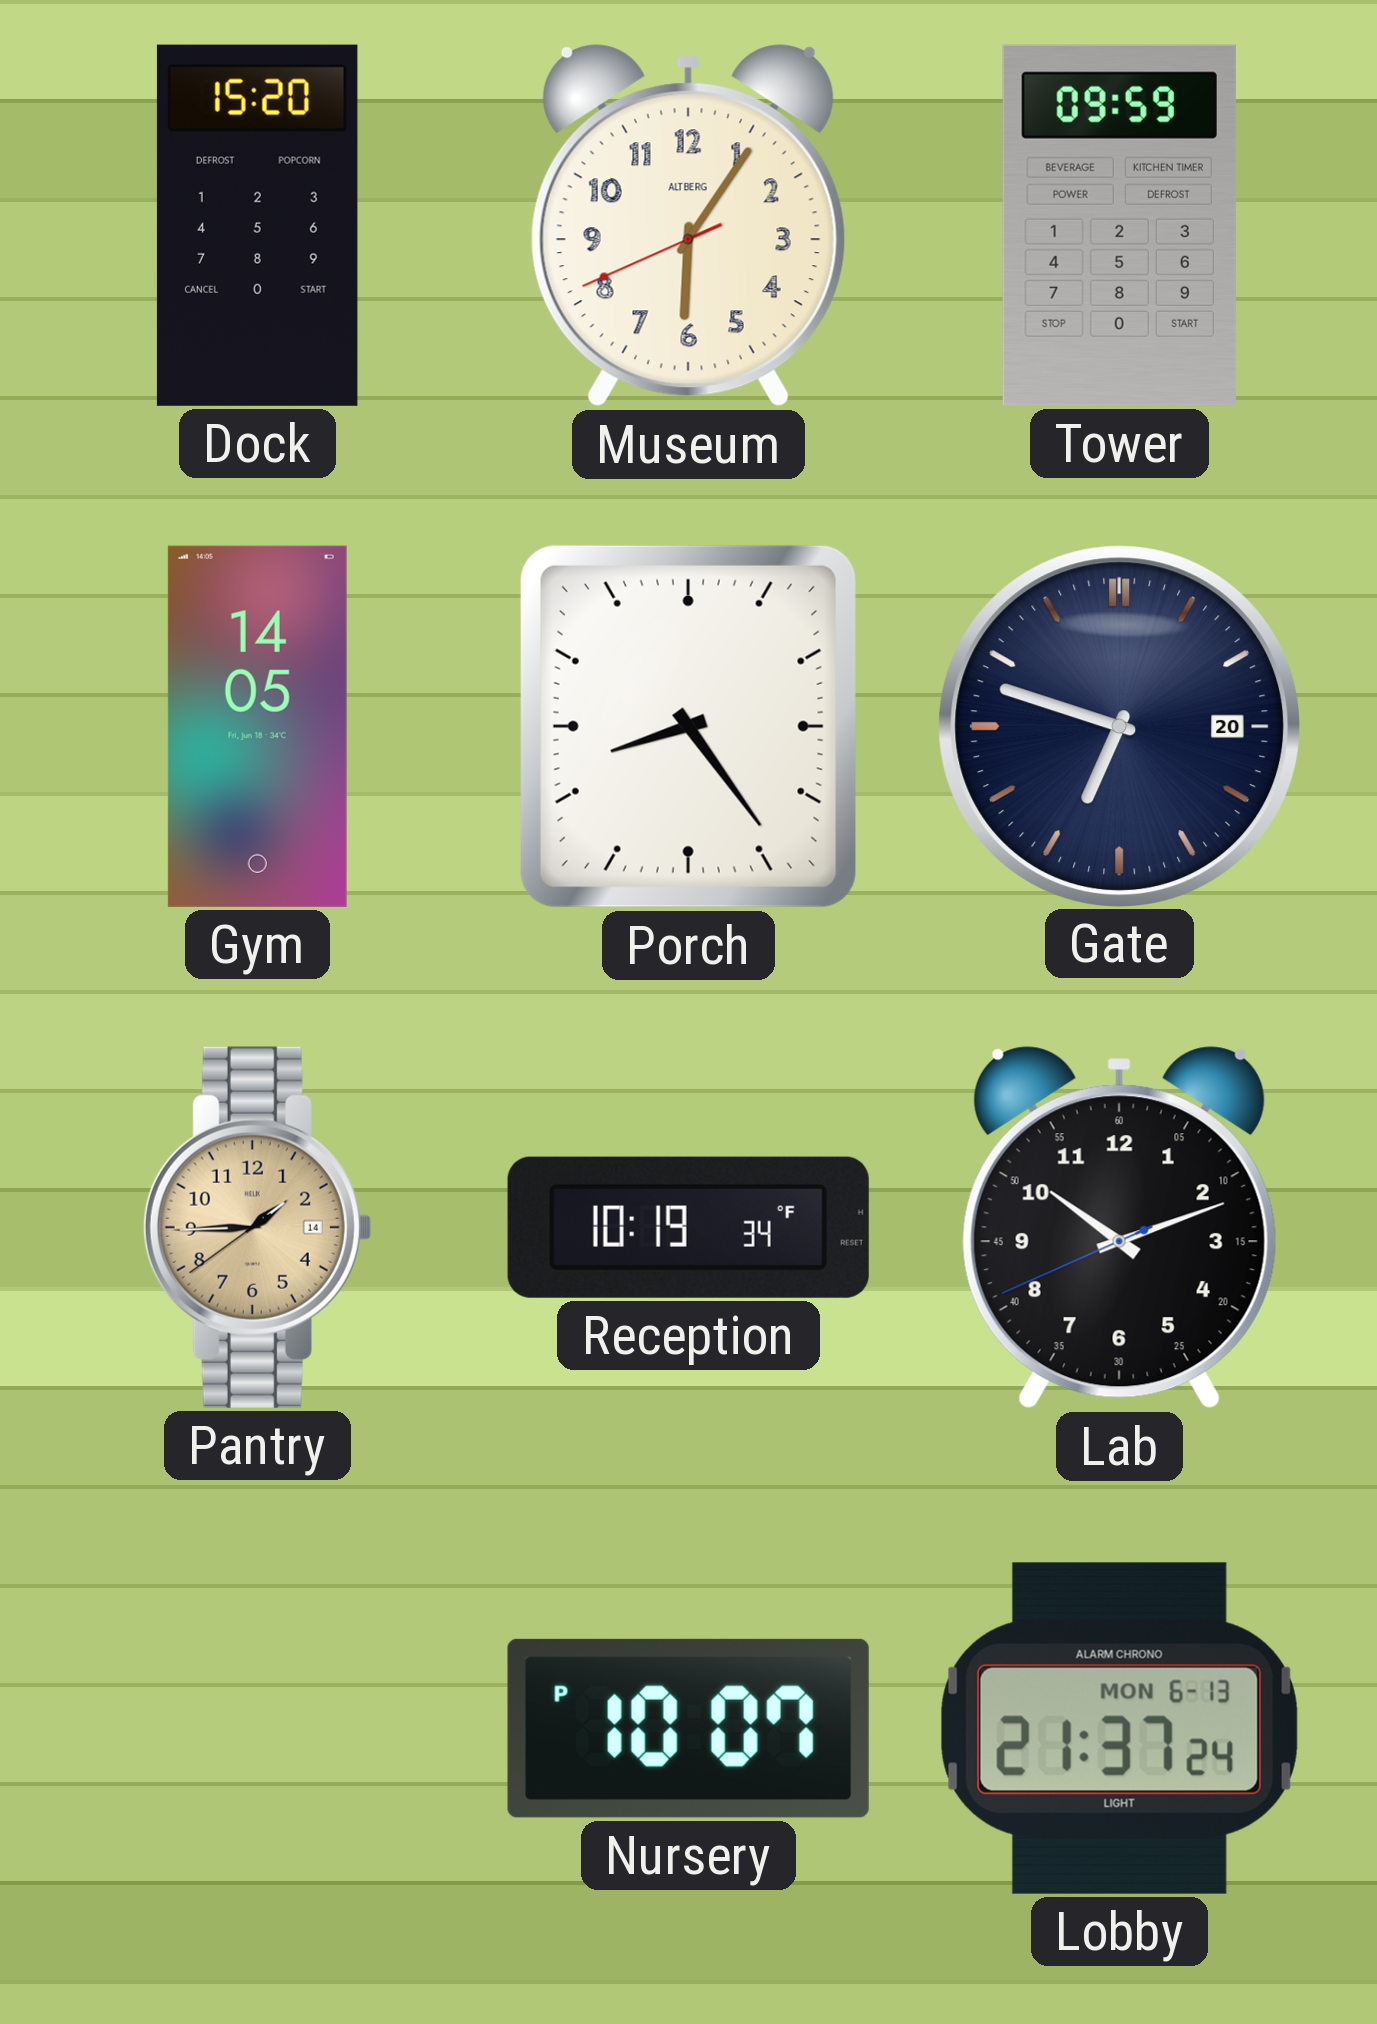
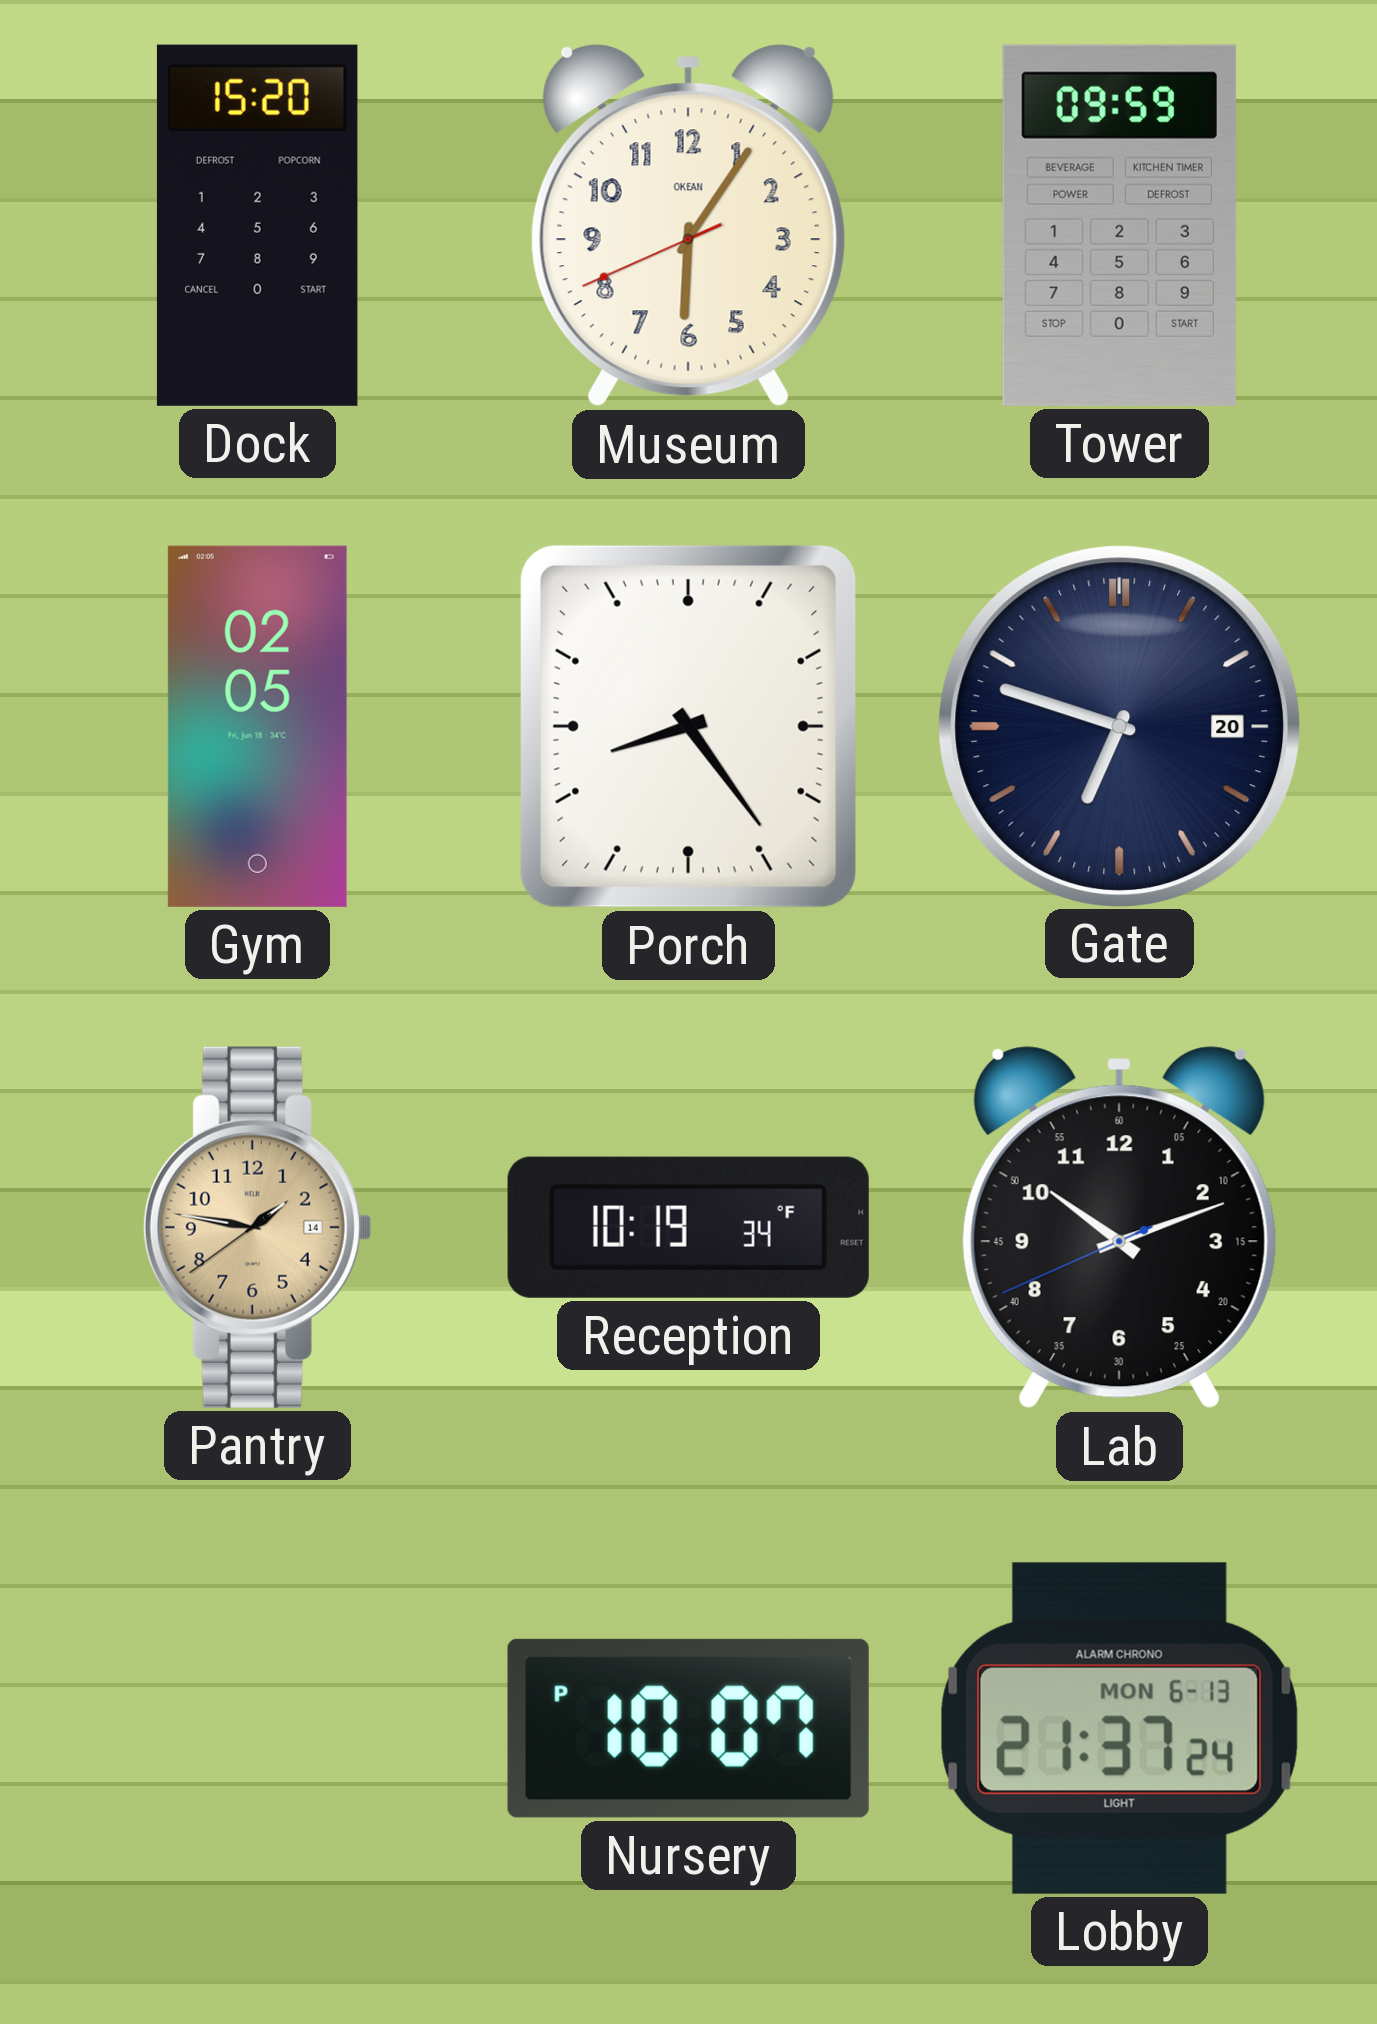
Museum brand: ALTBERG -> OKEAN (688, 226)
Gym: 14:05 -> 02:05 (257, 726)
Pantry: 1:44 -> 1:46 (257, 1227)
